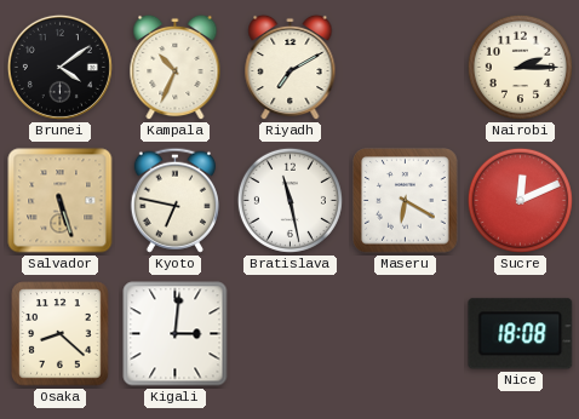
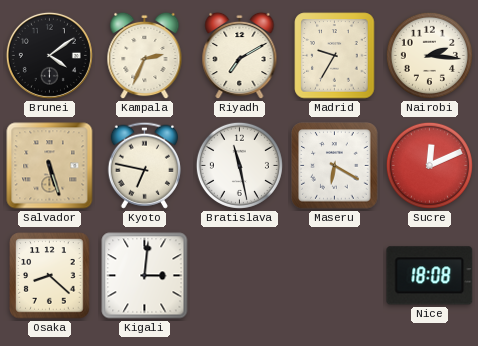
Kampala: 10:34 -> 2:34 (145, 56)
Madrid: none -> 9:35 (335, 56)
Nairobi: 2:15 -> 2:16 (429, 55)
